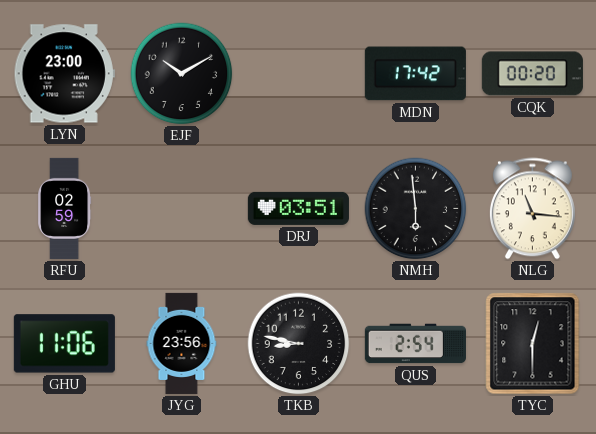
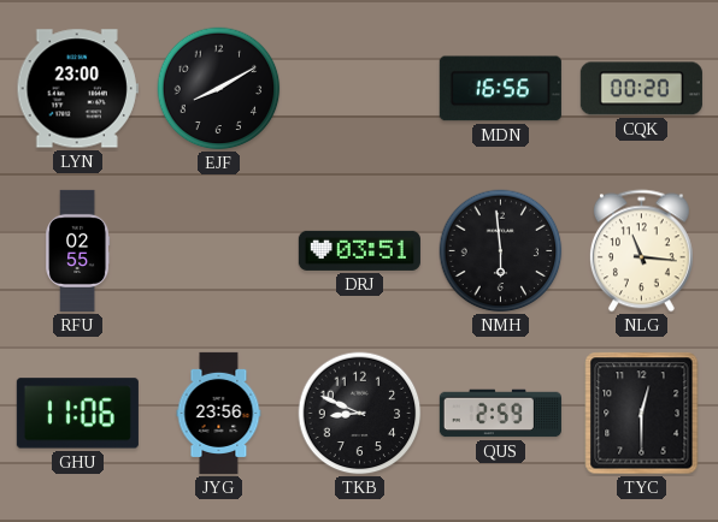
EJF: 10:10 -> 8:10 (219, 89)
MDN: 17:42 -> 16:56 (500, 89)
RFU: 02:59 -> 02:55 (78, 250)
TKB: 8:47 -> 8:49 (360, 414)
QUS: 2:54 -> 2:59 (500, 414)
